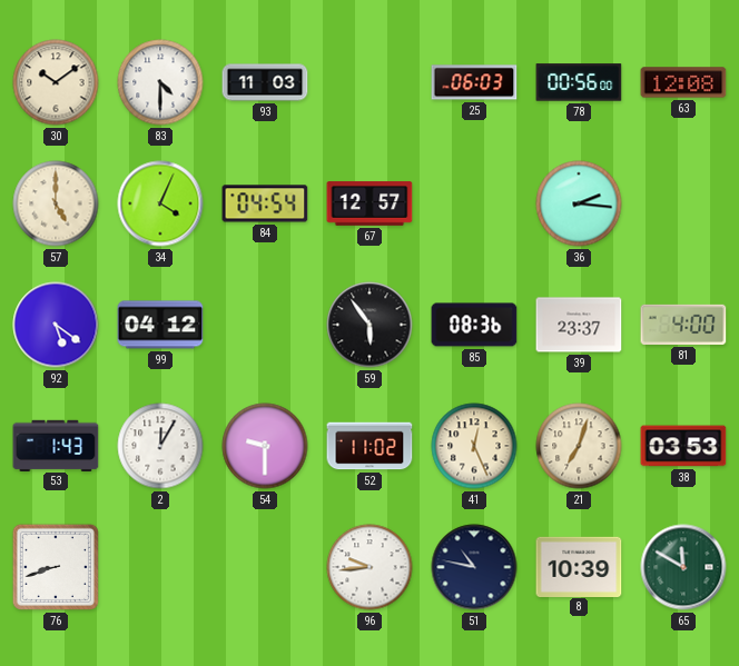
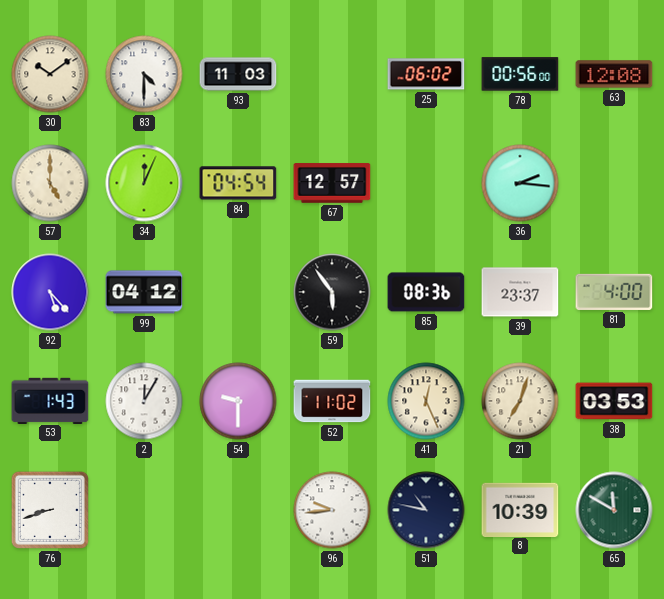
25: 06:03 -> 06:02 (426, 74)
34: 4:04 -> 12:04 (144, 183)
92: 5:21 -> 5:23 (50, 292)
